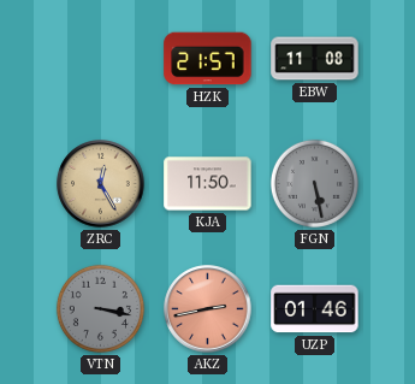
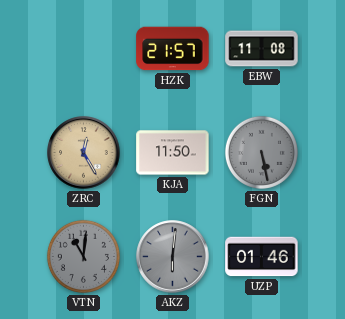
VTN: 3:17 -> 11:01 (83, 256)
AKZ: 2:43 -> 6:01 (173, 257)
AKZ dial: salmon -> grey (173, 257)
